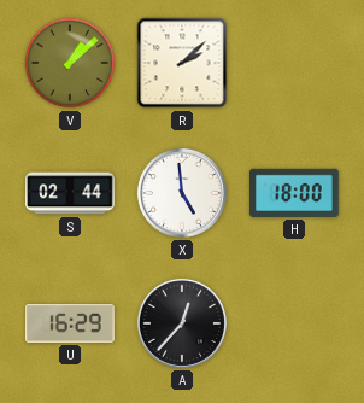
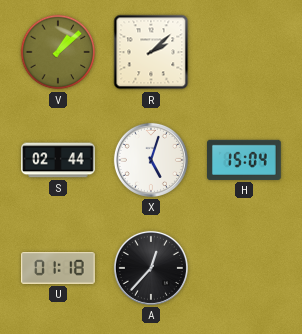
X: 4:59 -> 5:03 (151, 160)
H: 18:00 -> 15:04 (245, 160)
U: 16:29 -> 01:18 (59, 269)
